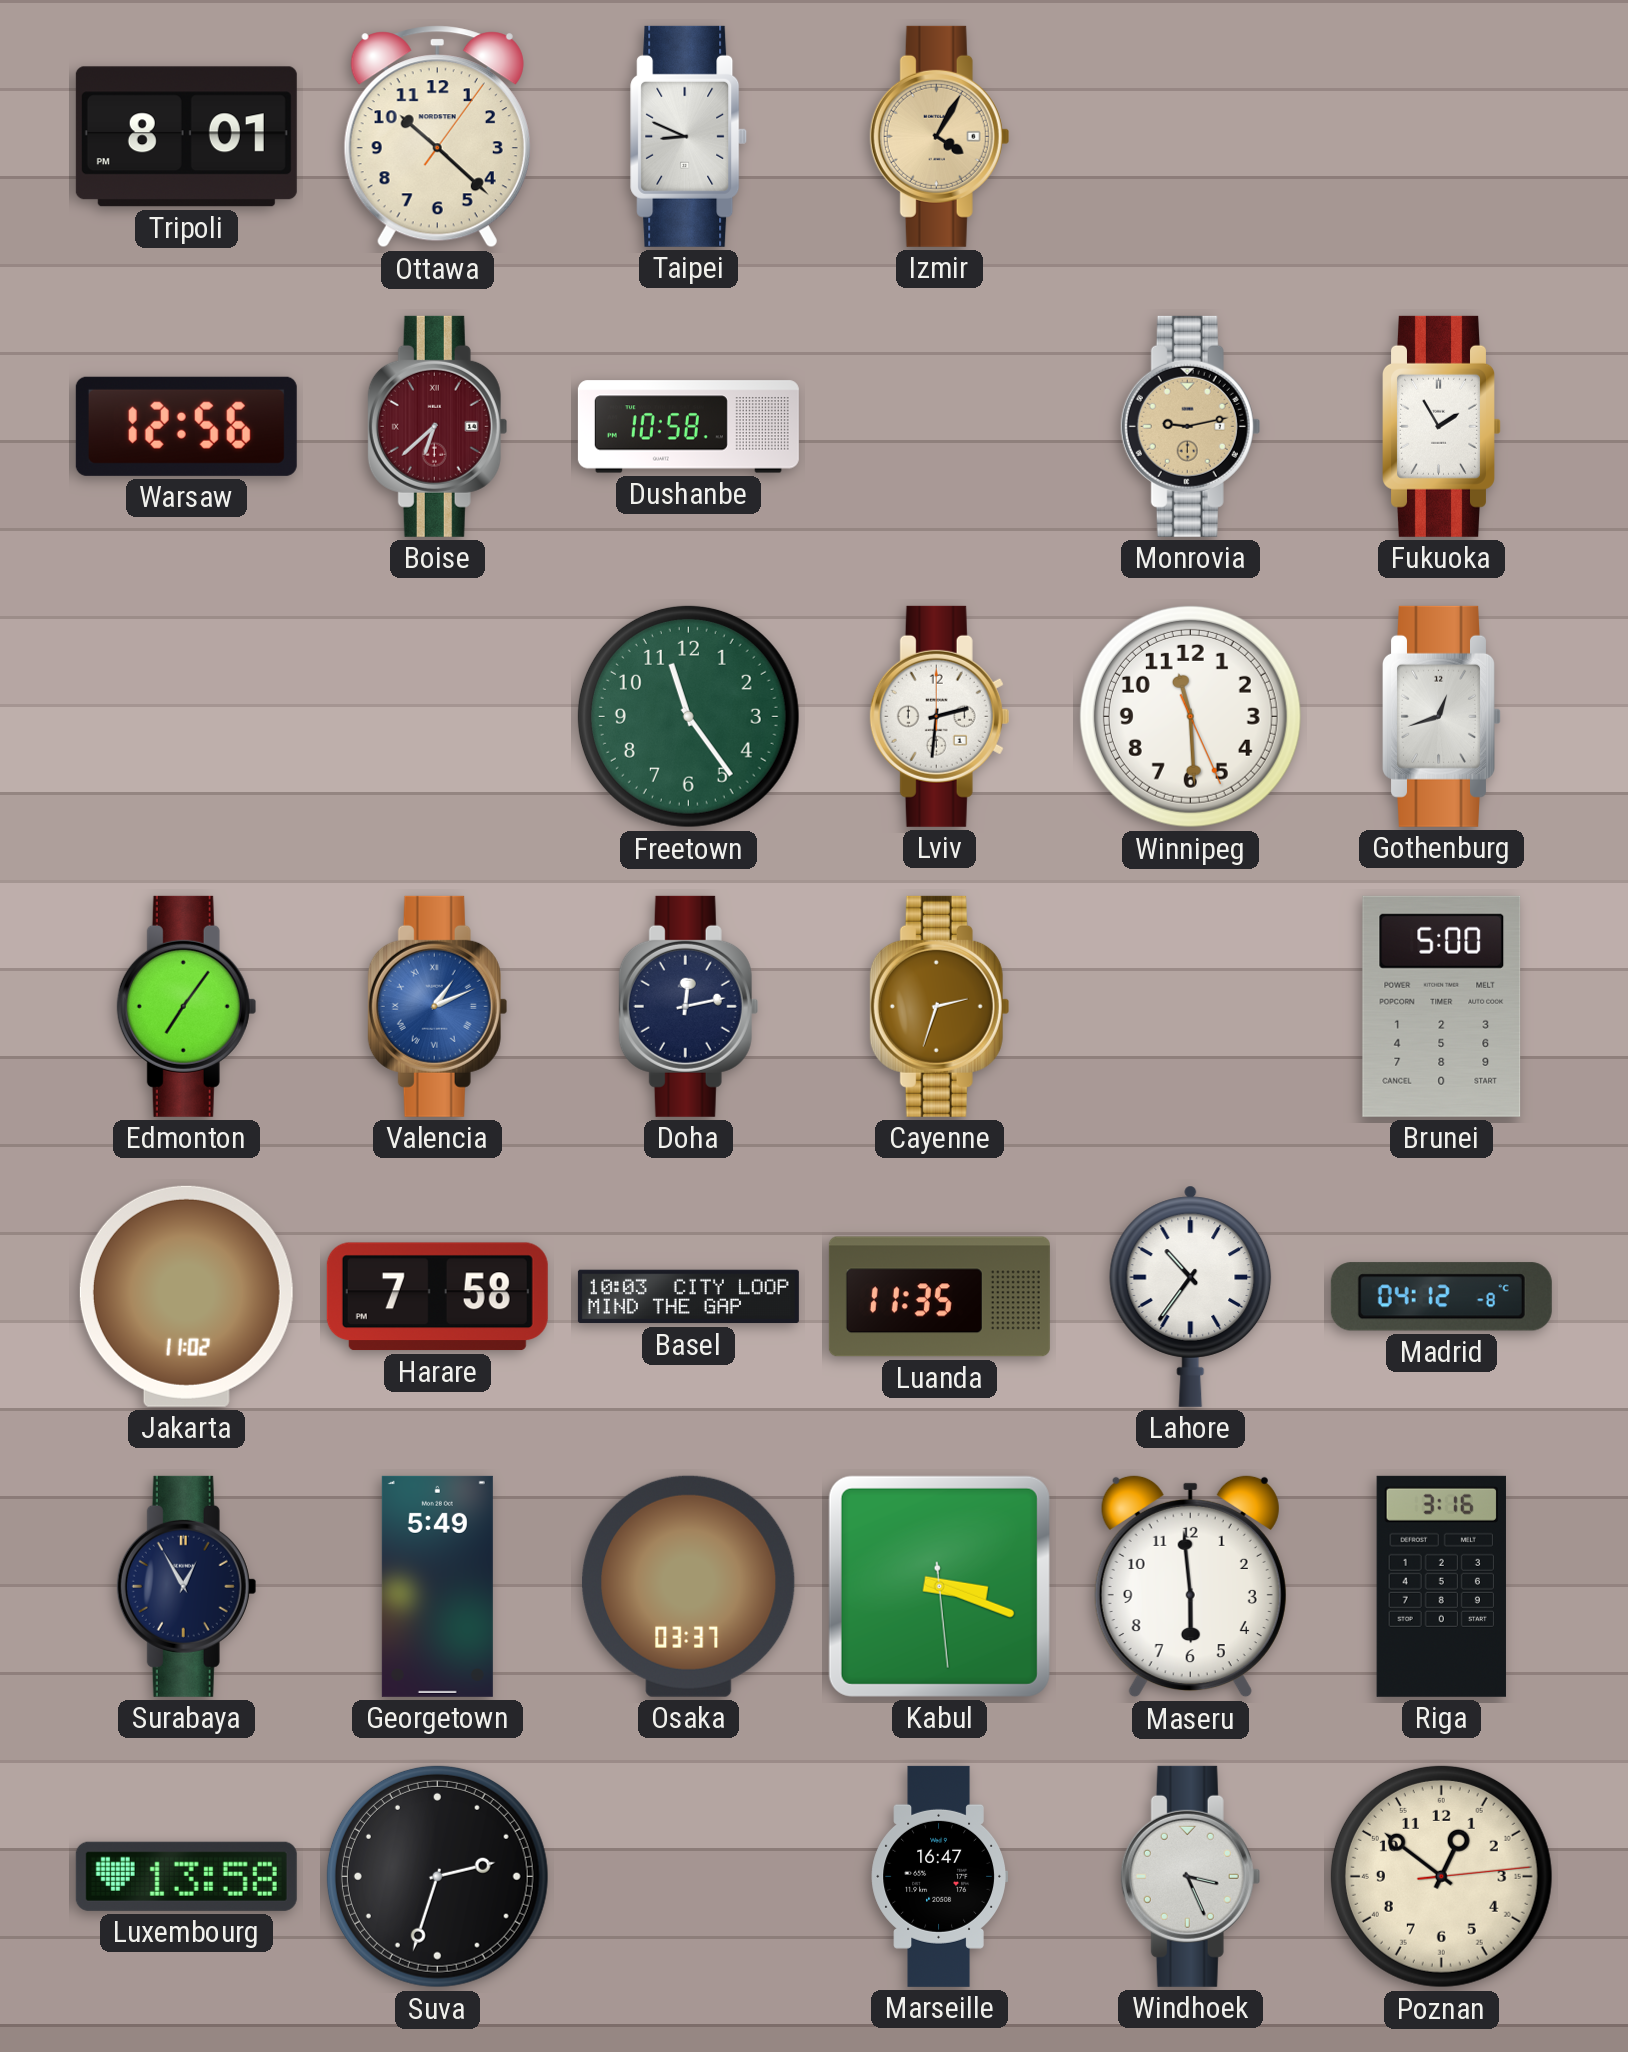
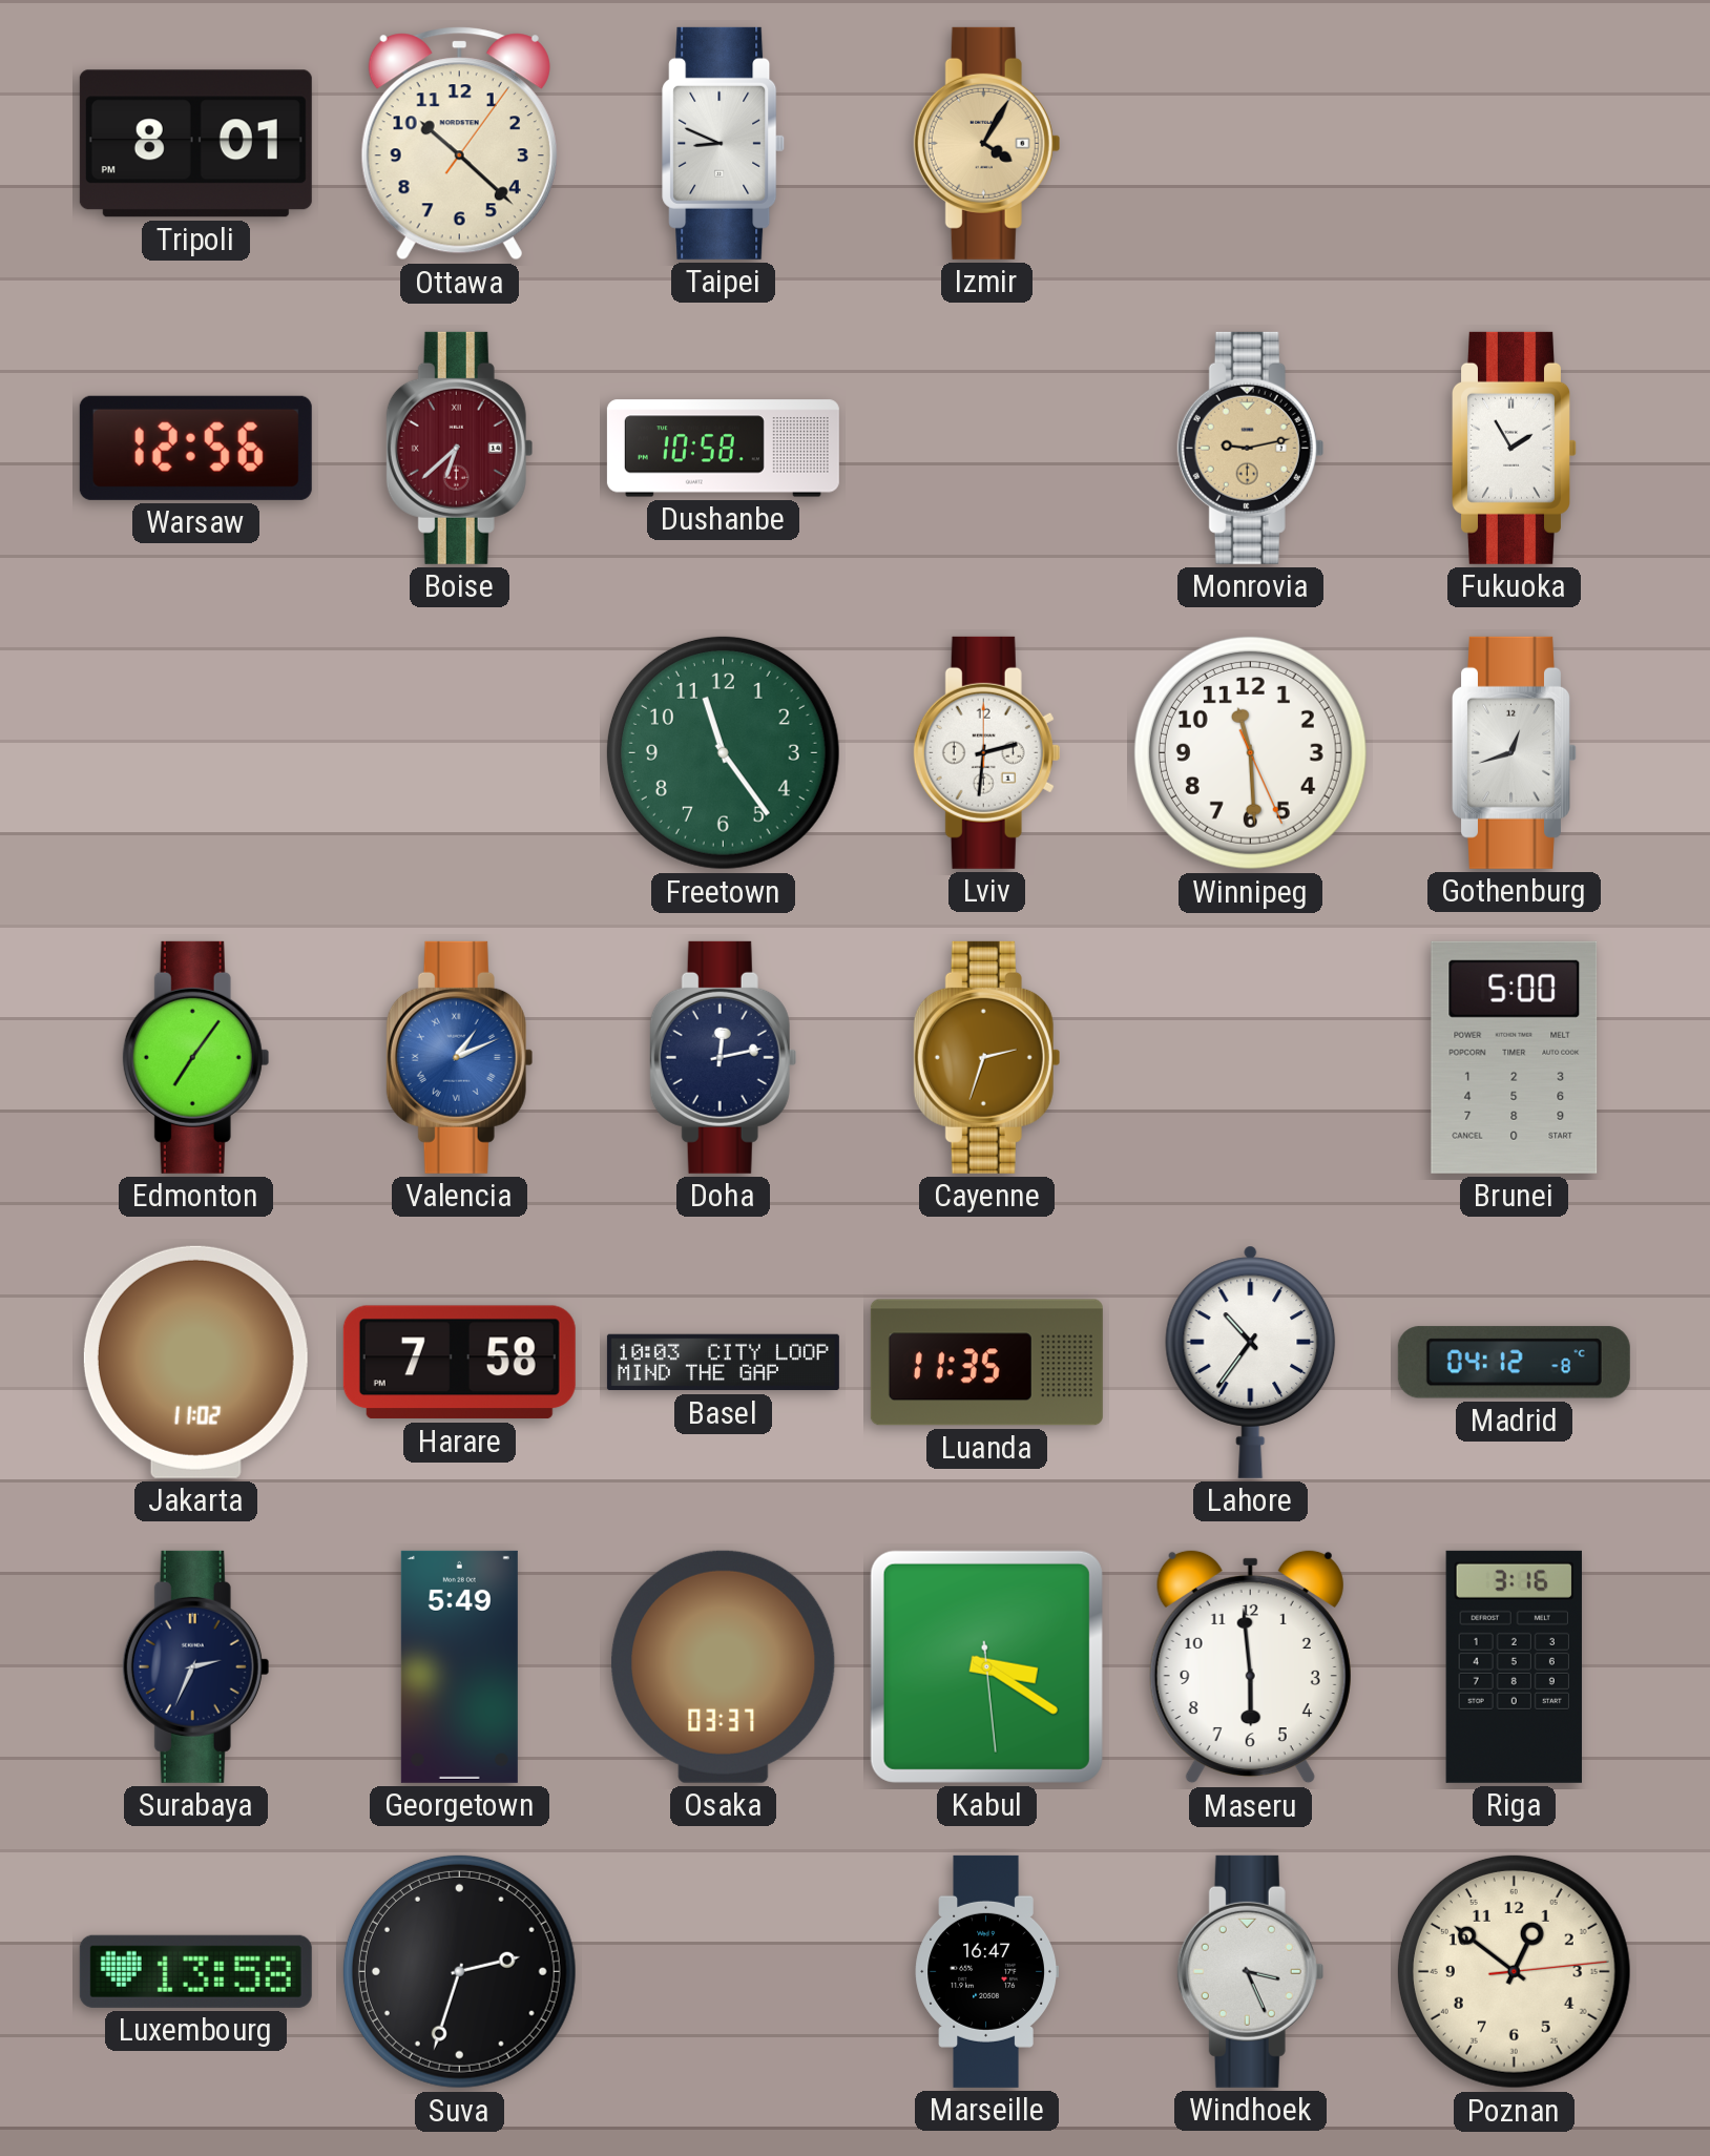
Surabaya: 12:55 -> 2:34 (196, 1666)
Kabul: 3:18 -> 3:20 (986, 1666)
